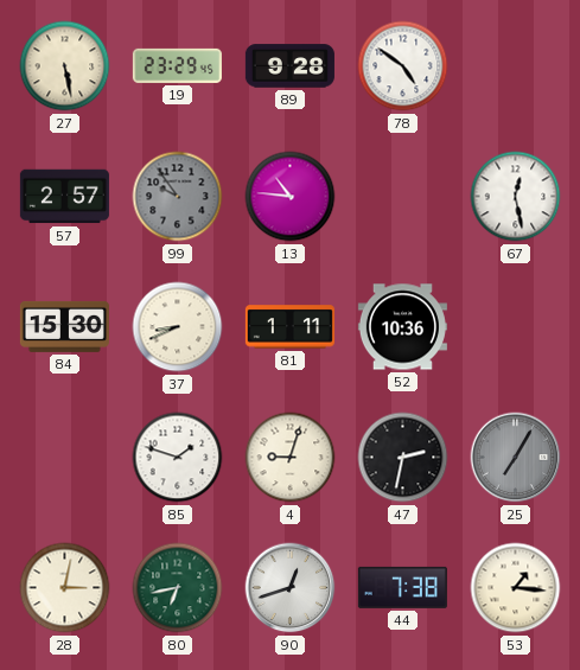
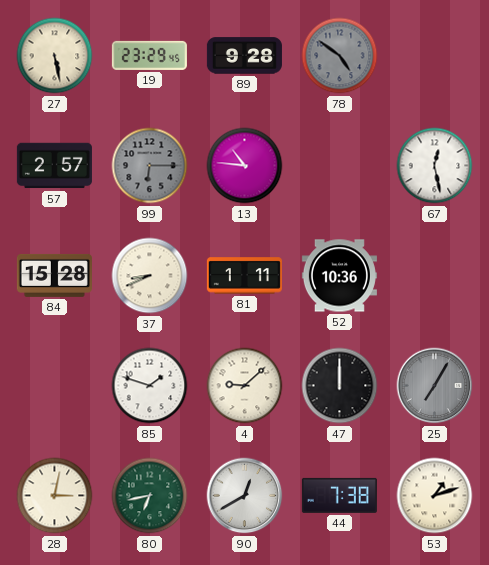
78 dial: white -> grey (340, 56)
99: 9:54 -> 6:15 (150, 166)
84: 15:30 -> 15:28 (54, 275)
4: 9:03 -> 9:08 (245, 386)
47: 2:32 -> 12:00 (340, 386)
90: 12:42 -> 12:40 (245, 496)
53: 1:16 -> 1:12 (435, 496)
